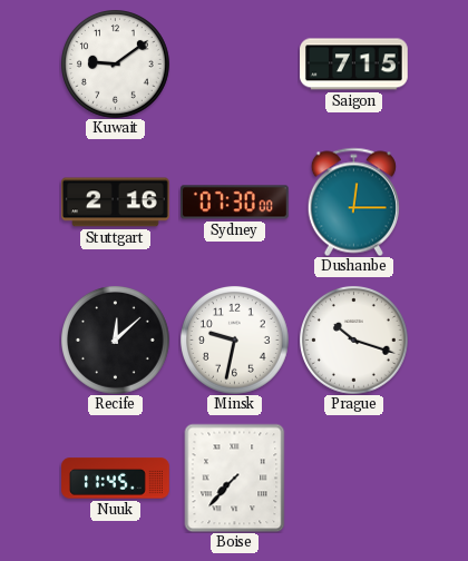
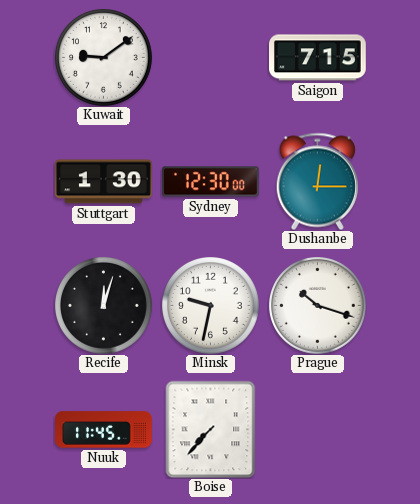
Stuttgart: 2:16 -> 1:30 (104, 182)
Sydney: 07:30 -> 12:30 (211, 182)
Recife: 12:08 -> 12:03 (104, 306)
